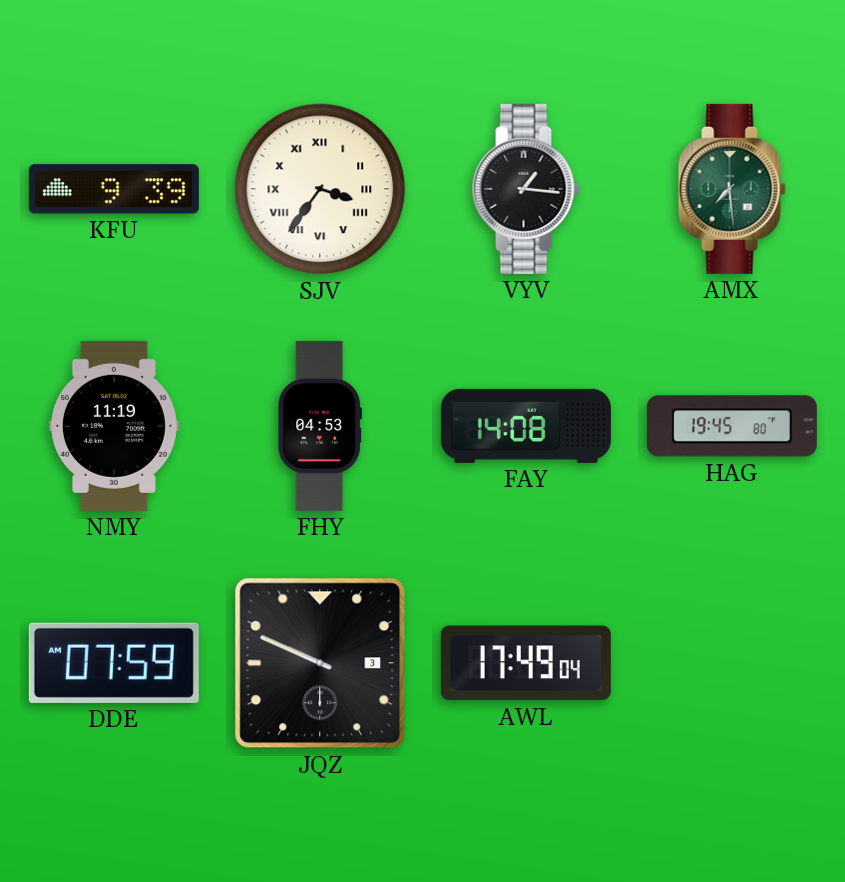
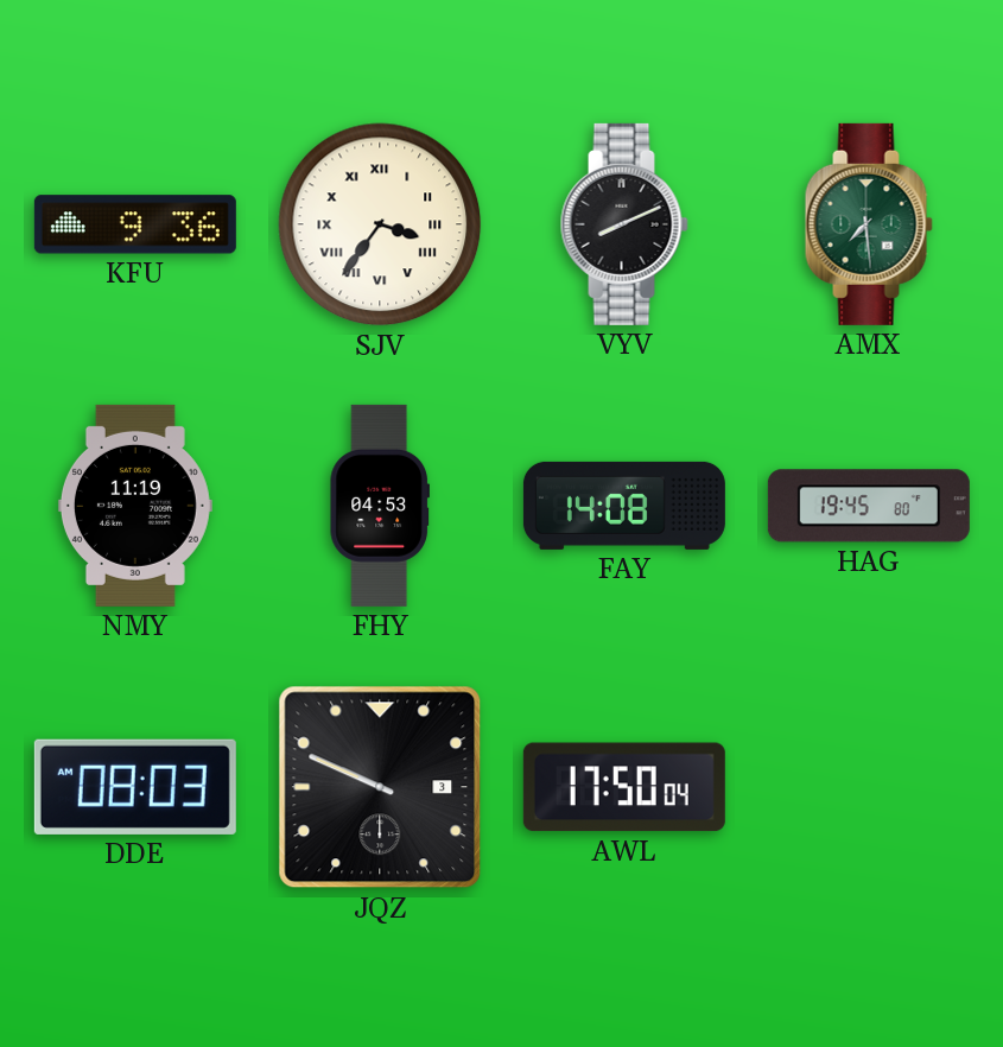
KFU: 9:39 -> 9:36 (135, 224)
VYV: 1:16 -> 8:11 (624, 224)
DDE: 07:59 -> 08:03 (135, 787)
AWL: 17:49 -> 17:50 (624, 787)
